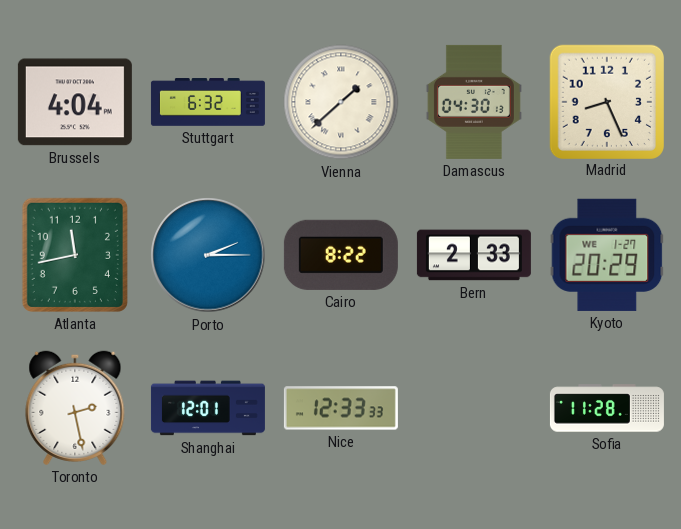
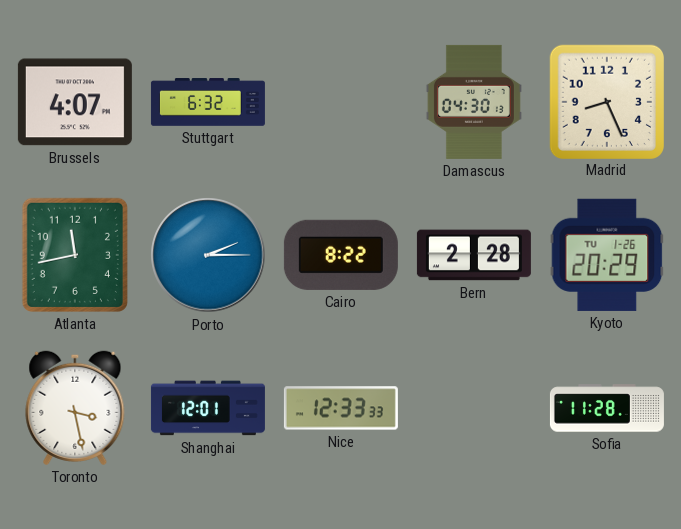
Brussels: 4:04 -> 4:07 (75, 102)
Vienna: 1:38 -> none (341, 102)
Bern: 2:33 -> 2:28 (474, 255)
Kyoto date: WE 1-27 -> TU 1-26 (607, 255)
Toronto: 2:28 -> 3:28 (75, 408)
